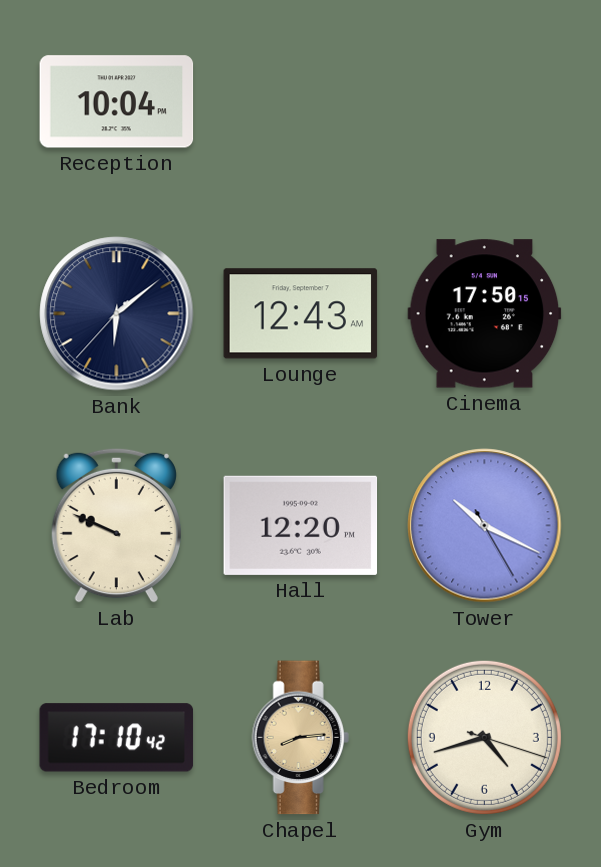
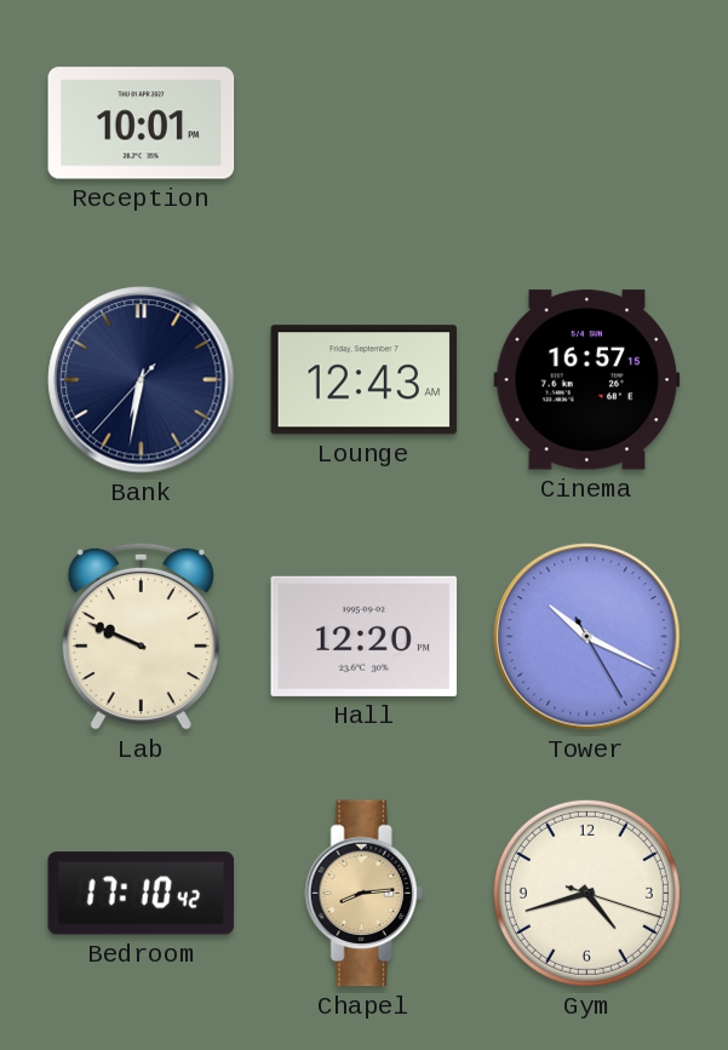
Reception: 10:04 -> 10:01 (142, 124)
Bank: 6:08 -> 6:31 (142, 380)
Cinema: 17:50 -> 16:57 (587, 380)
